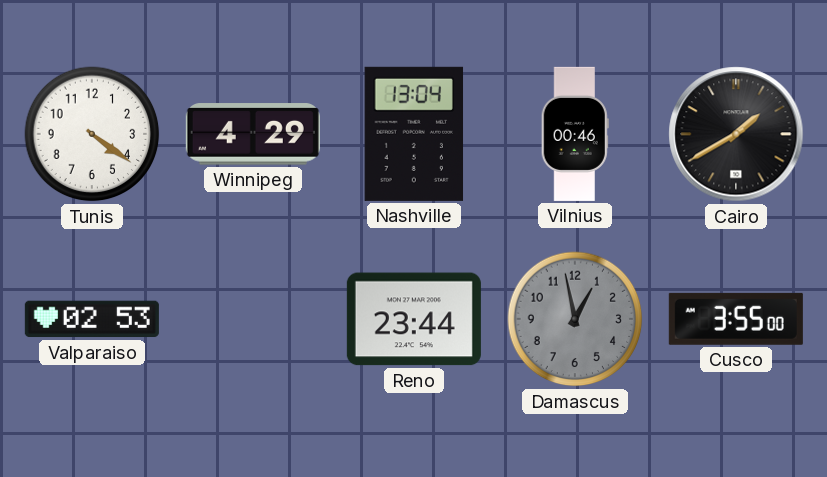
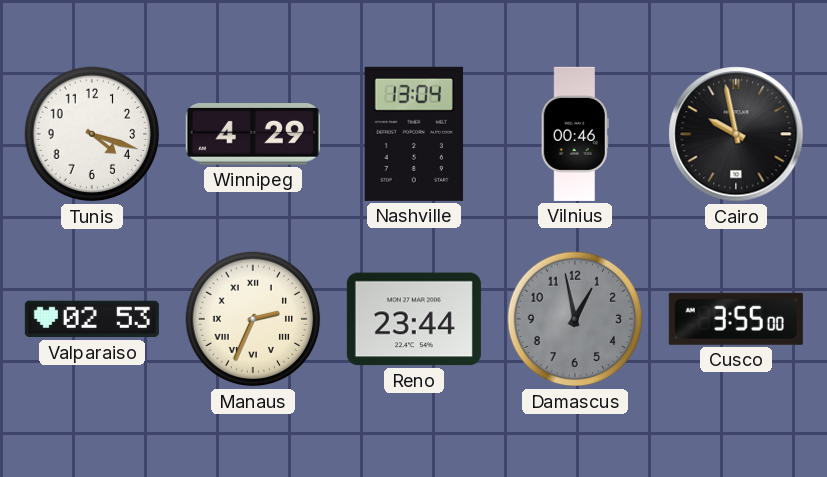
Tunis: 4:21 -> 4:18 (92, 134)
Cairo: 1:40 -> 9:58 (736, 134)
Manaus: none -> 2:34 (253, 319)
